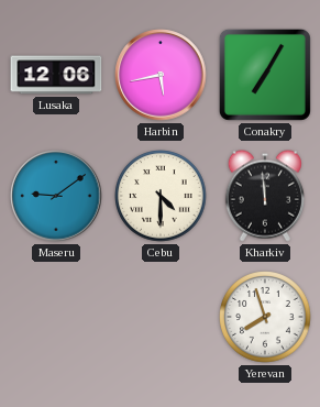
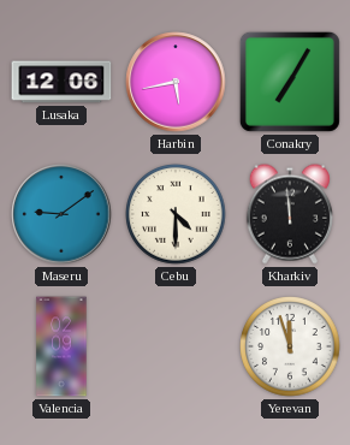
Valencia: none -> 02:09 (61, 346)
Yerevan: 7:57 -> 11:57 (290, 346)
